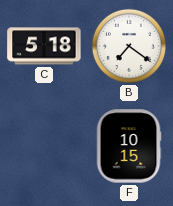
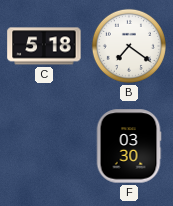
F: 10:15 -> 03:30 (129, 146)
